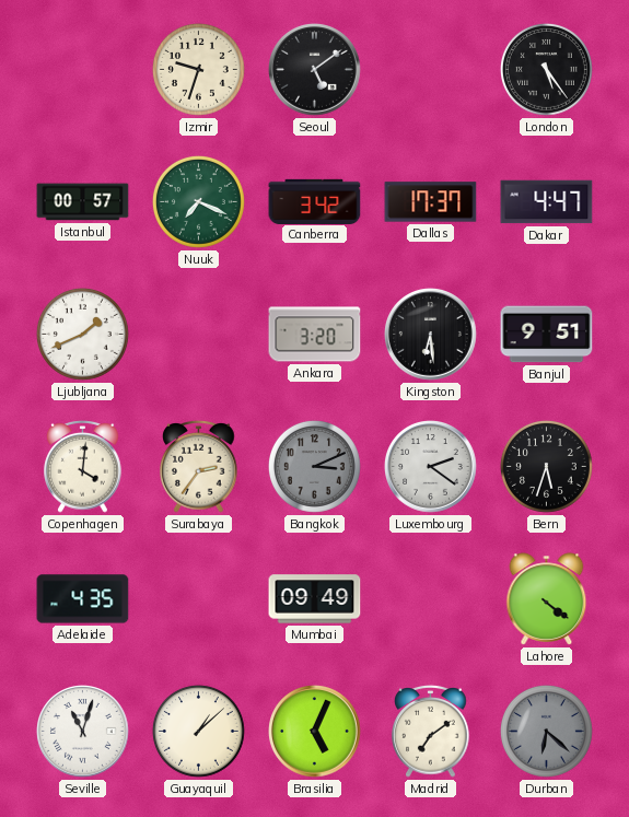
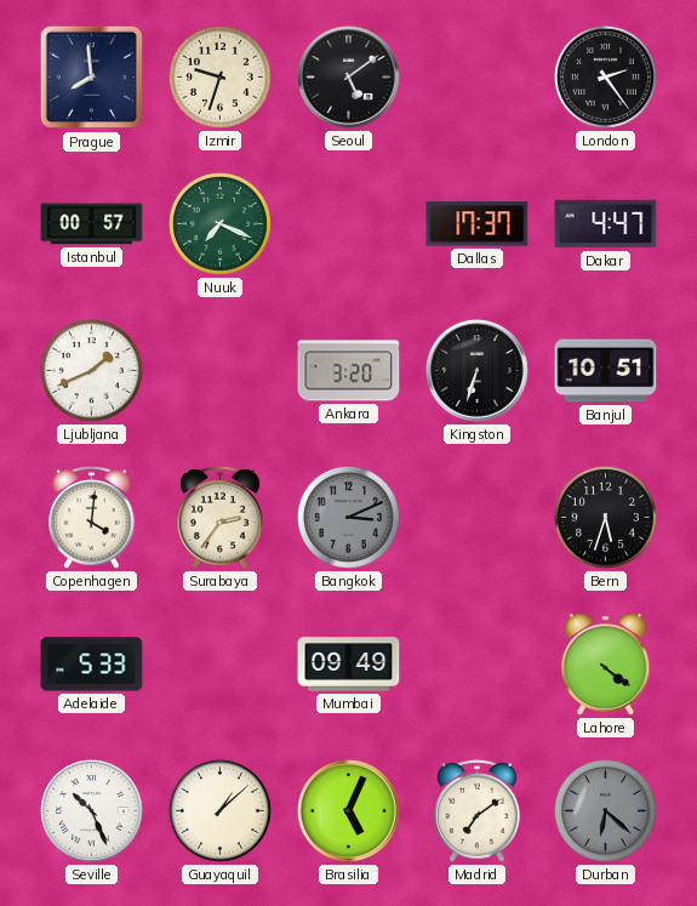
Prague: none -> 7:59 (92, 78)
London: 5:24 -> 2:24 (605, 76)
Canberra: 3:42 -> none (315, 201)
Kingston: 6:29 -> 6:33 (478, 371)
Banjul: 9:51 -> 10:51 (606, 371)
Luxembourg: 2:21 -> none (431, 467)
Adelaide: 4:35 -> 5:33 (92, 665)
Seville: 11:03 -> 10:26 (92, 811)
